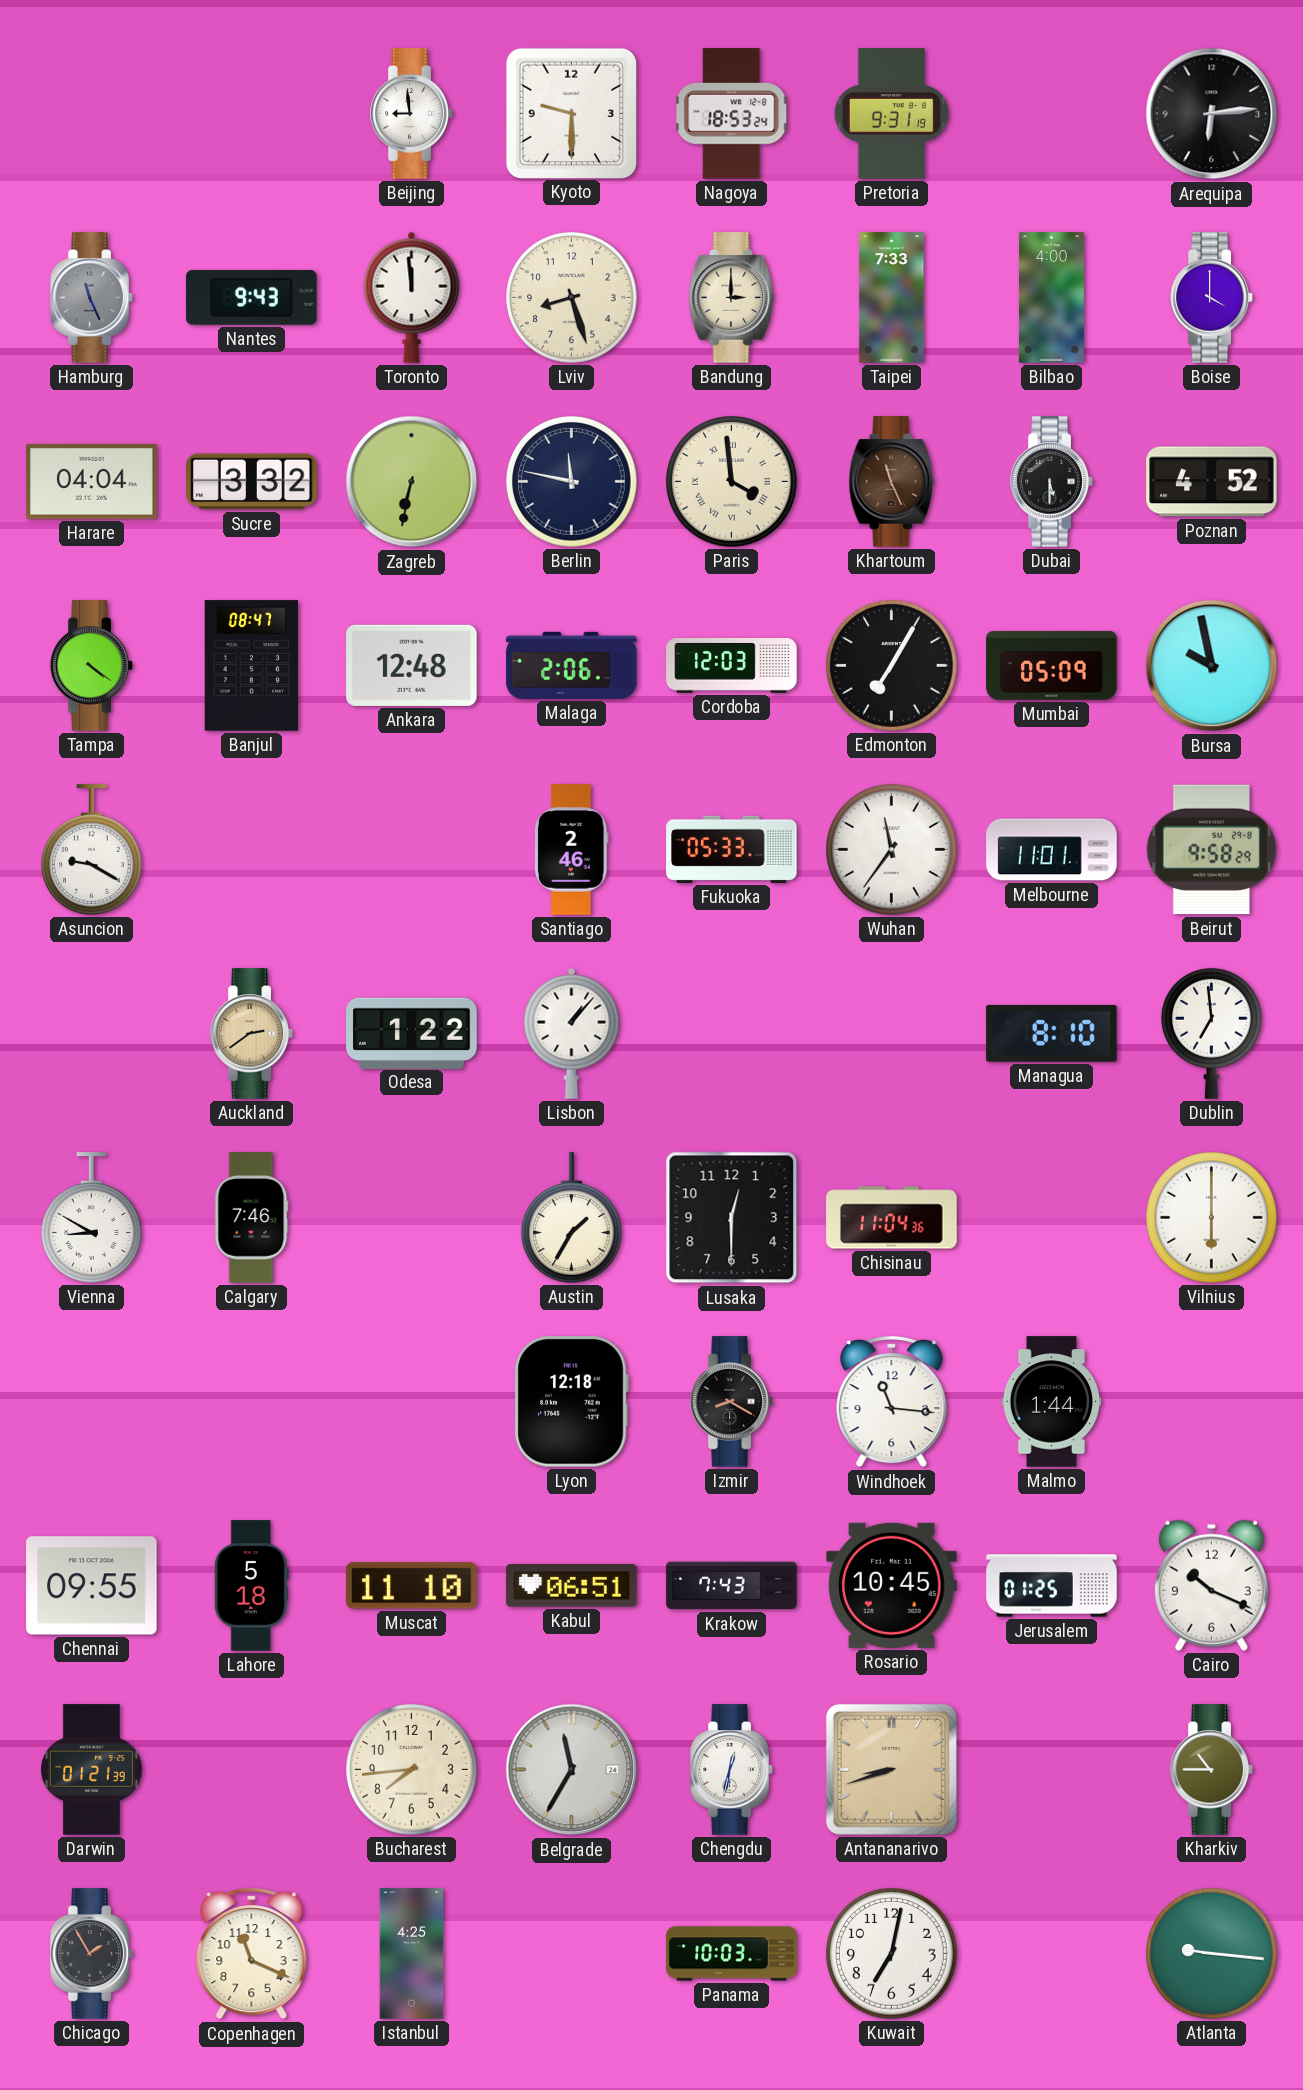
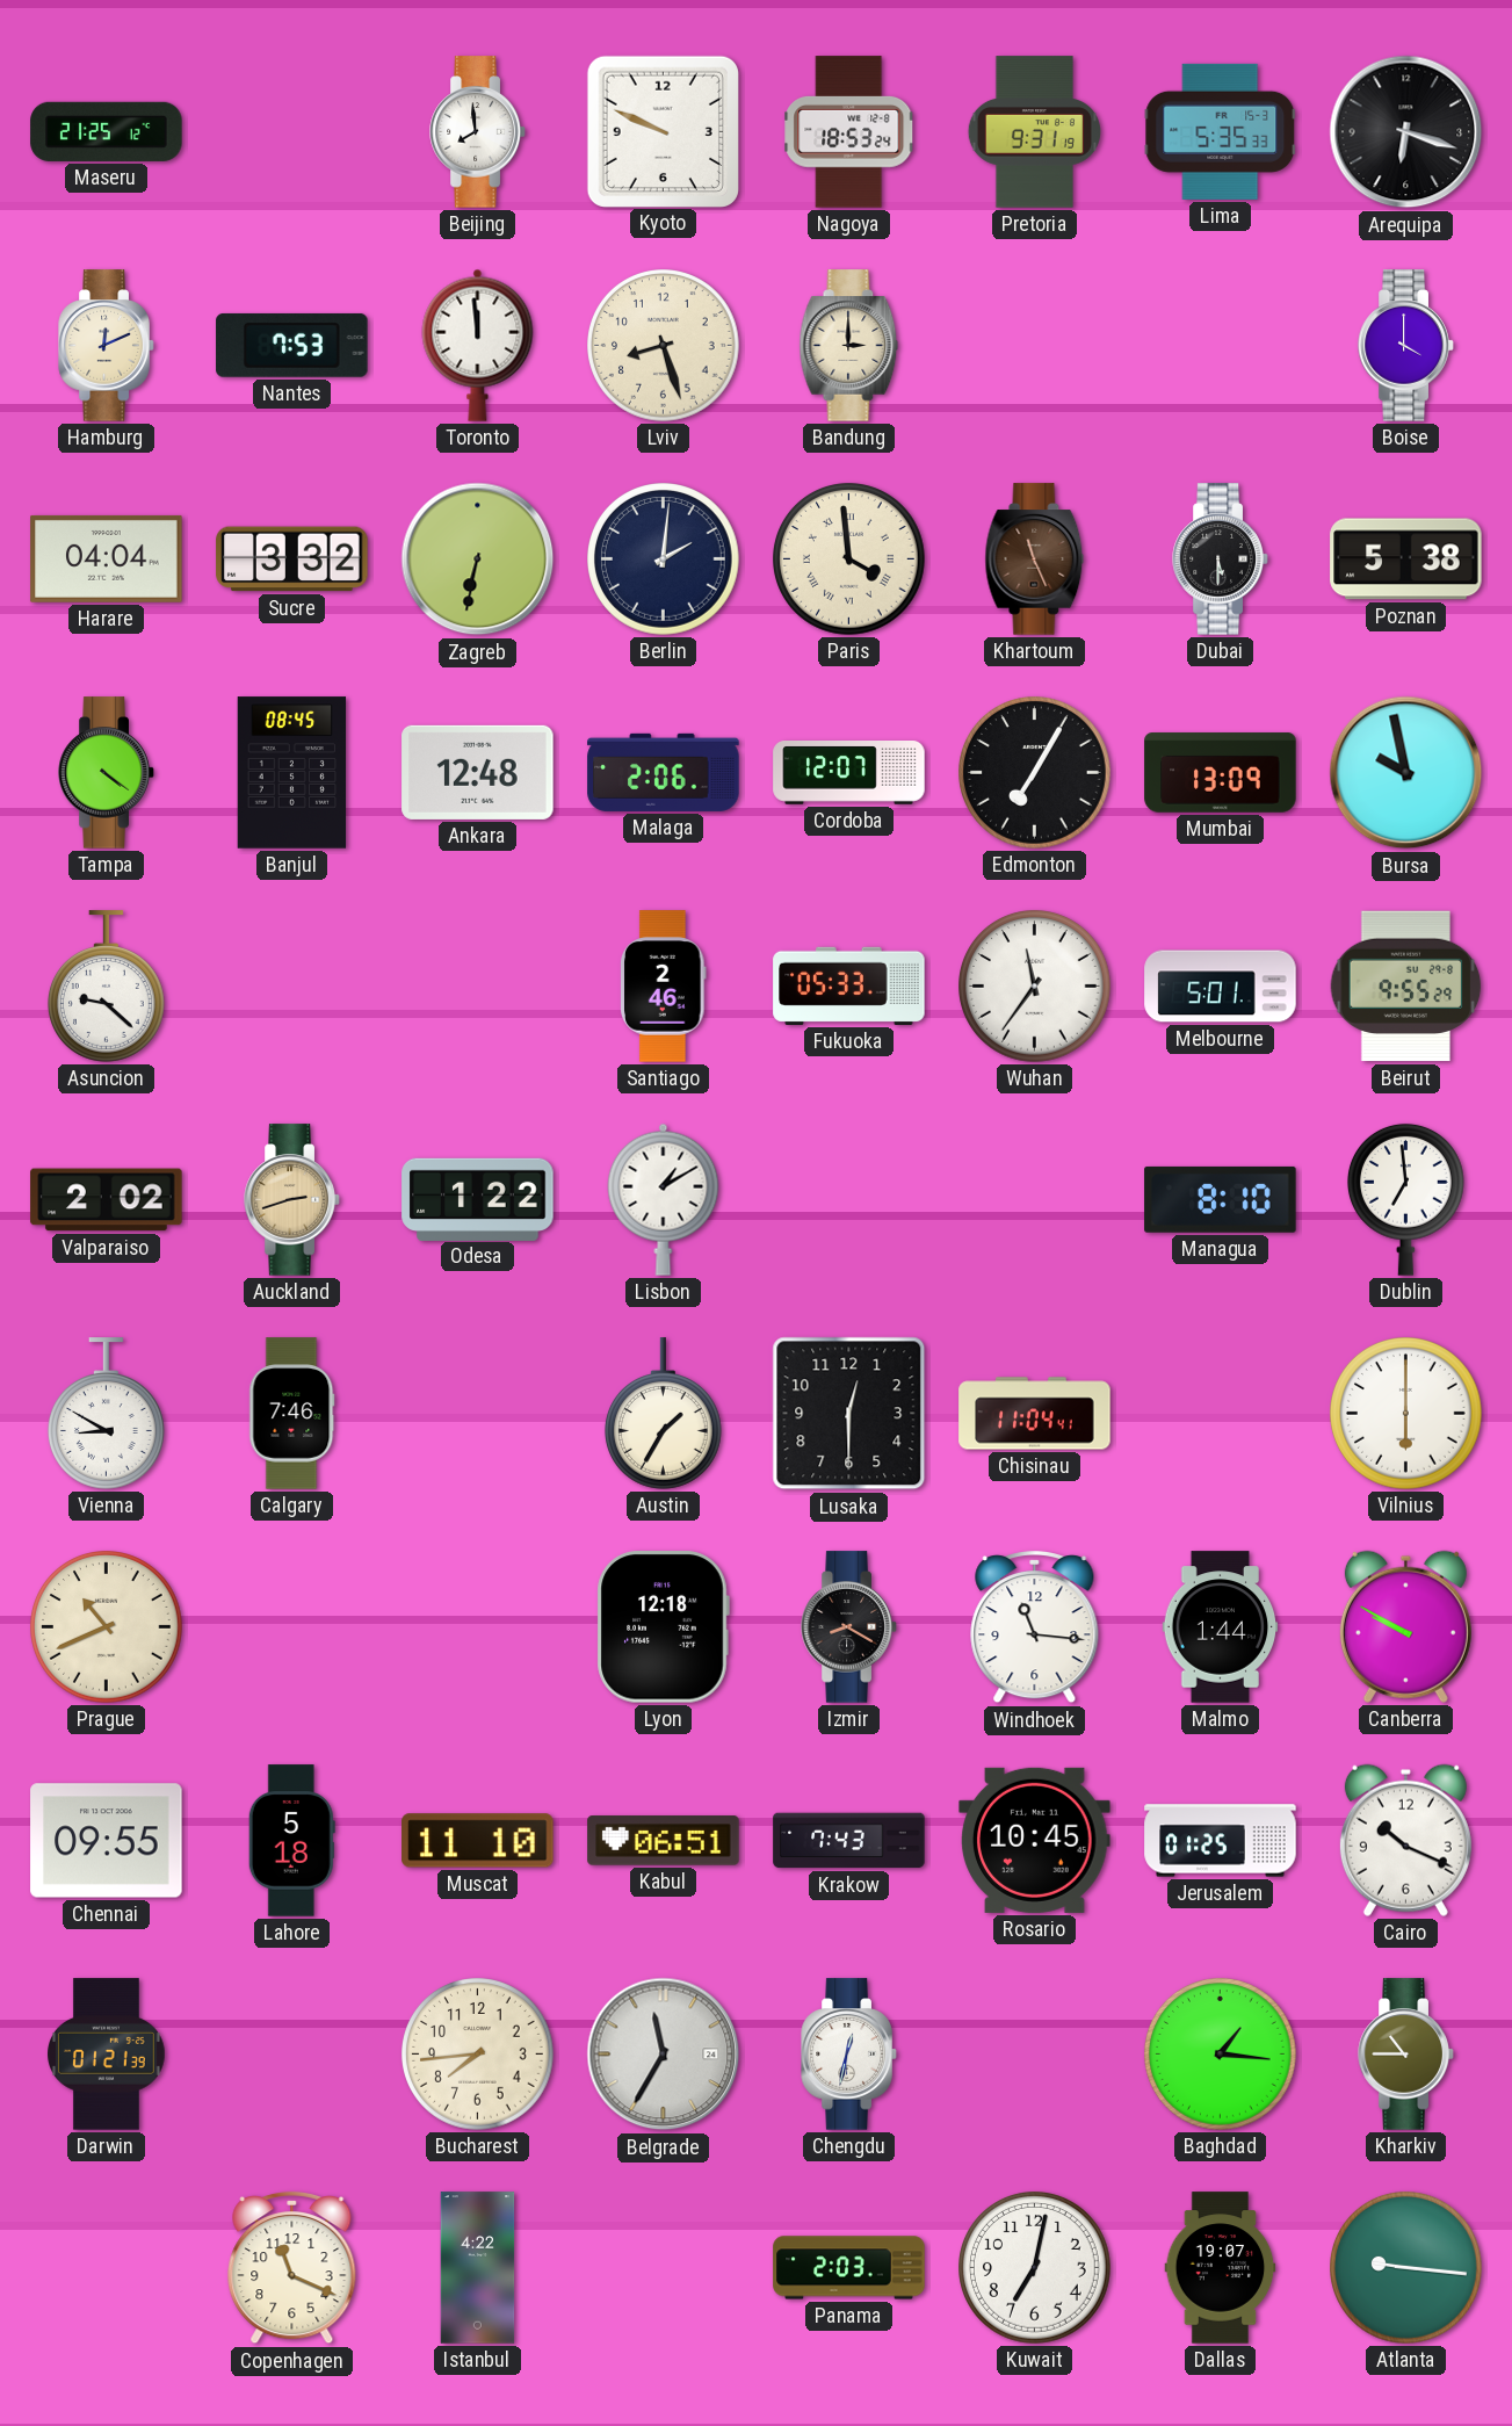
Maseru: none -> 21:25 (107, 131)
Beijing: 8:59 -> 7:59 (478, 132)
Kyoto: 9:30 -> 9:49 (663, 131)
Lima: none -> 5:35 (1221, 131)
Arequipa: 6:14 -> 6:18 (1406, 132)
Hamburg: 11:26 -> 12:11 (107, 346)
Hamburg dial: grey -> cream (107, 346)
Nantes: 9:43 -> 7:53 (292, 345)
Taipei: 7:33 -> none (892, 298)
Bilbao: 4:00 -> none (1051, 298)
Berlin: 11:47 -> 2:01 (664, 559)
Poznan: 4:52 -> 5:38 (1406, 559)
Banjul: 08:47 -> 08:45 (292, 773)
Cordoba: 12:03 -> 12:07 (849, 773)
Mumbai: 05:09 -> 13:09 (1221, 773)
Asuncion: 9:20 -> 9:22 (106, 987)
Melbourne: 11:01 -> 5:01 (1221, 987)
Beirut: 9:58 -> 9:55 (1406, 987)
Valparaiso: none -> 2:02 (107, 1200)
Auckland: 2:39 -> 2:42 (292, 1200)
Lisbon: 1:07 -> 1:10 (664, 1199)
Chisinau: 11:04:36 -> 11:04:41 (1035, 1414)
Prague: none -> 10:41 (107, 1627)
Canberra: none -> 9:50 (1405, 1626)
Antananarivo: 8:42 -> none (891, 1769)
Baghdad: none -> 1:16 (1221, 2055)
Chicago: 1:55 -> none (92, 1954)
Istanbul: 4:25 -> 4:22 (478, 2268)
Panama: 10:03 -> 2:03 (849, 2268)
Dallas: none -> 19:07 (1221, 2268)
